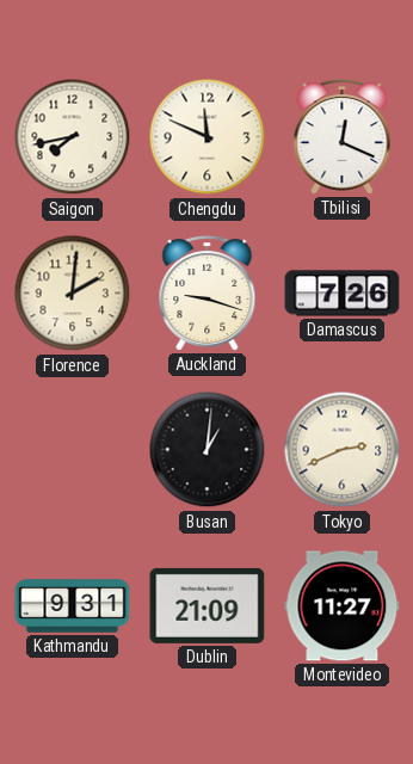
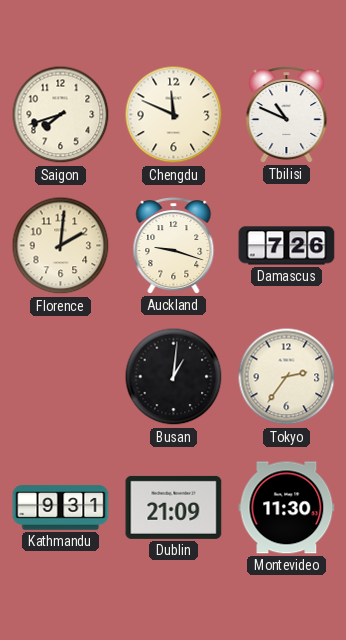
Saigon: 7:43 -> 7:42 (61, 115)
Tbilisi: 12:19 -> 10:49 (287, 115)
Tokyo: 2:41 -> 2:36 (287, 377)
Montevideo: 11:27 -> 11:30 (287, 508)
